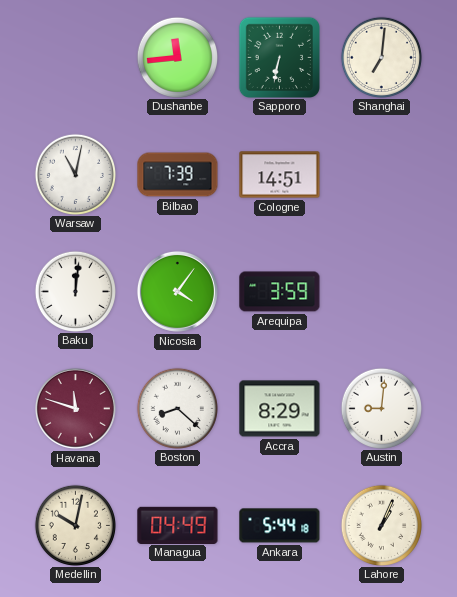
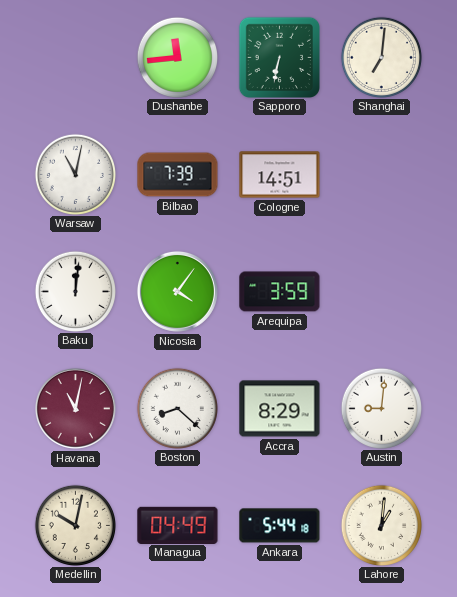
Havana: 11:48 -> 11:02 (75, 408)
Lahore: 1:04 -> 1:01 (381, 525)
